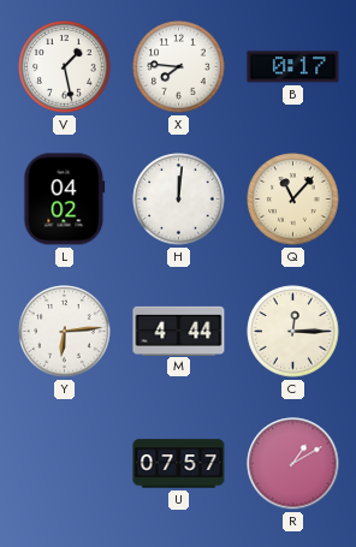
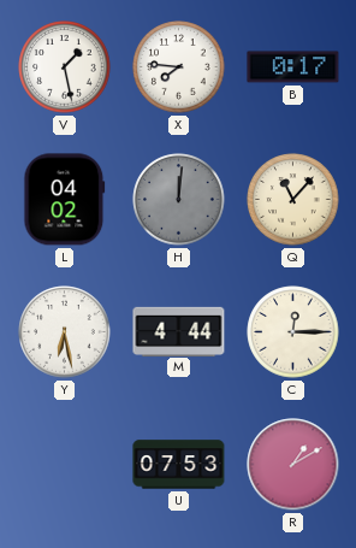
H dial: white -> grey (179, 200)
Y: 6:14 -> 6:28 (65, 332)
U: 07:57 -> 07:53 (179, 465)
